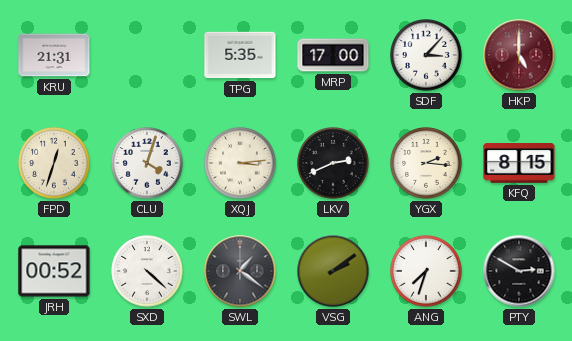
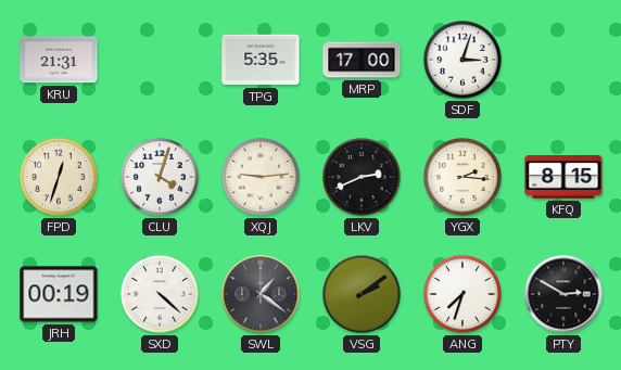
SDF: 3:07 -> 3:03 (462, 60)
HKP: 5:00 -> none (519, 55)
XQJ: 3:14 -> 9:14 (261, 177)
JRH: 00:52 -> 00:19 (59, 294)
